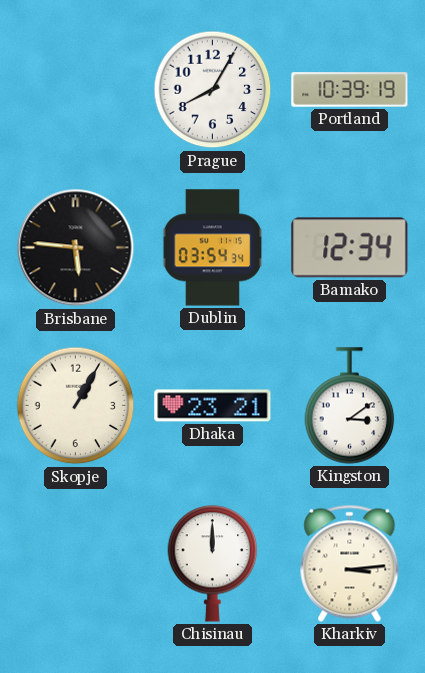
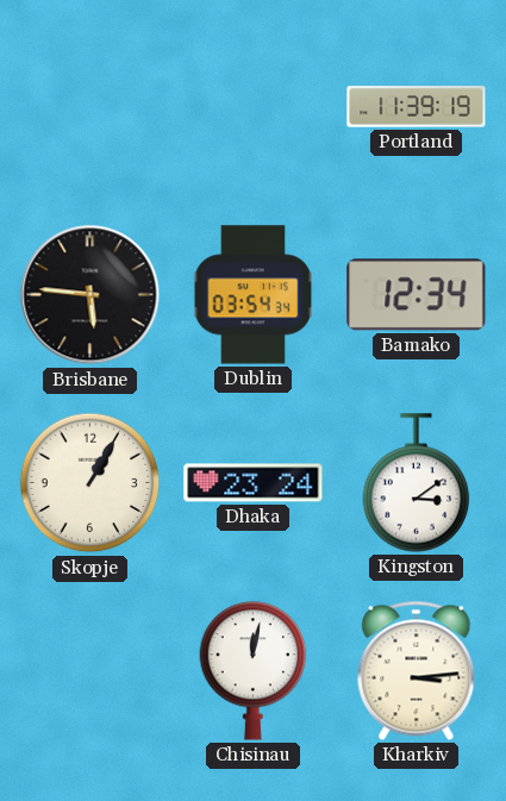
Prague: 8:05 -> none (213, 90)
Portland: 10:39 -> 11:39 (417, 107)
Dhaka: 23:21 -> 23:24 (254, 483)
Chisinau: 12:00 -> 12:02 (254, 671)
